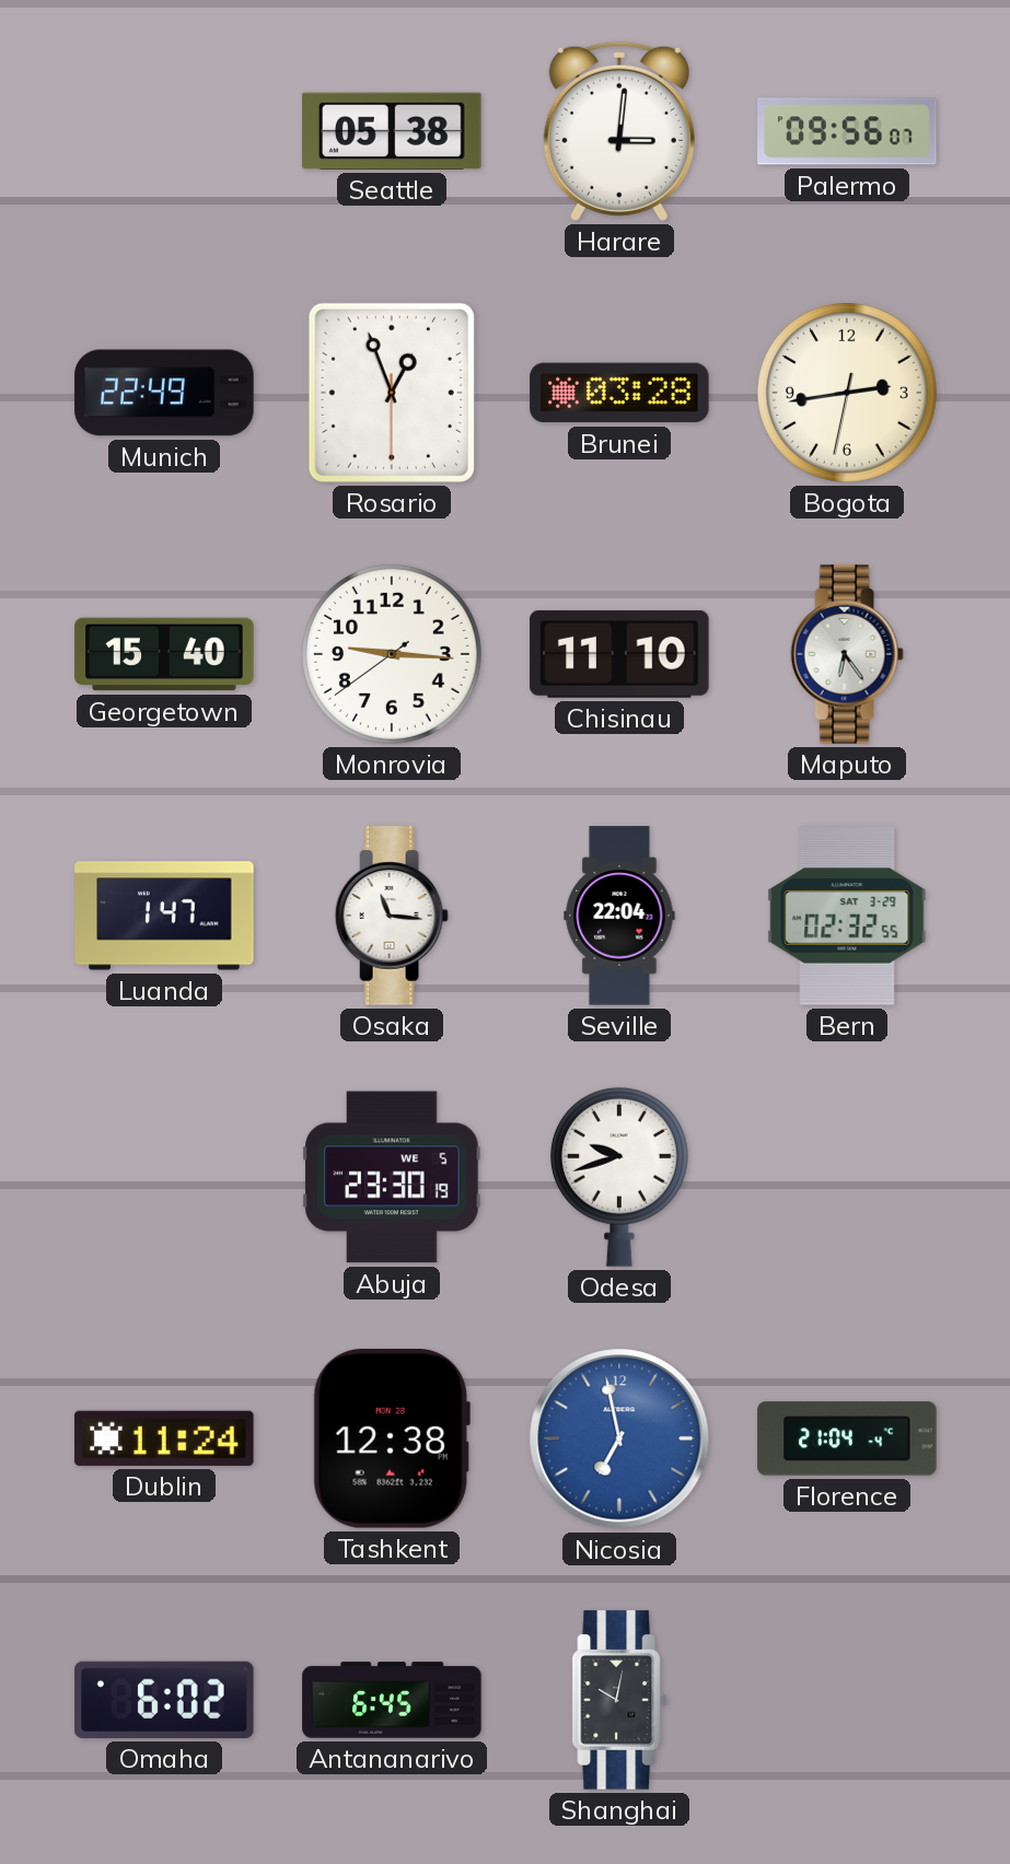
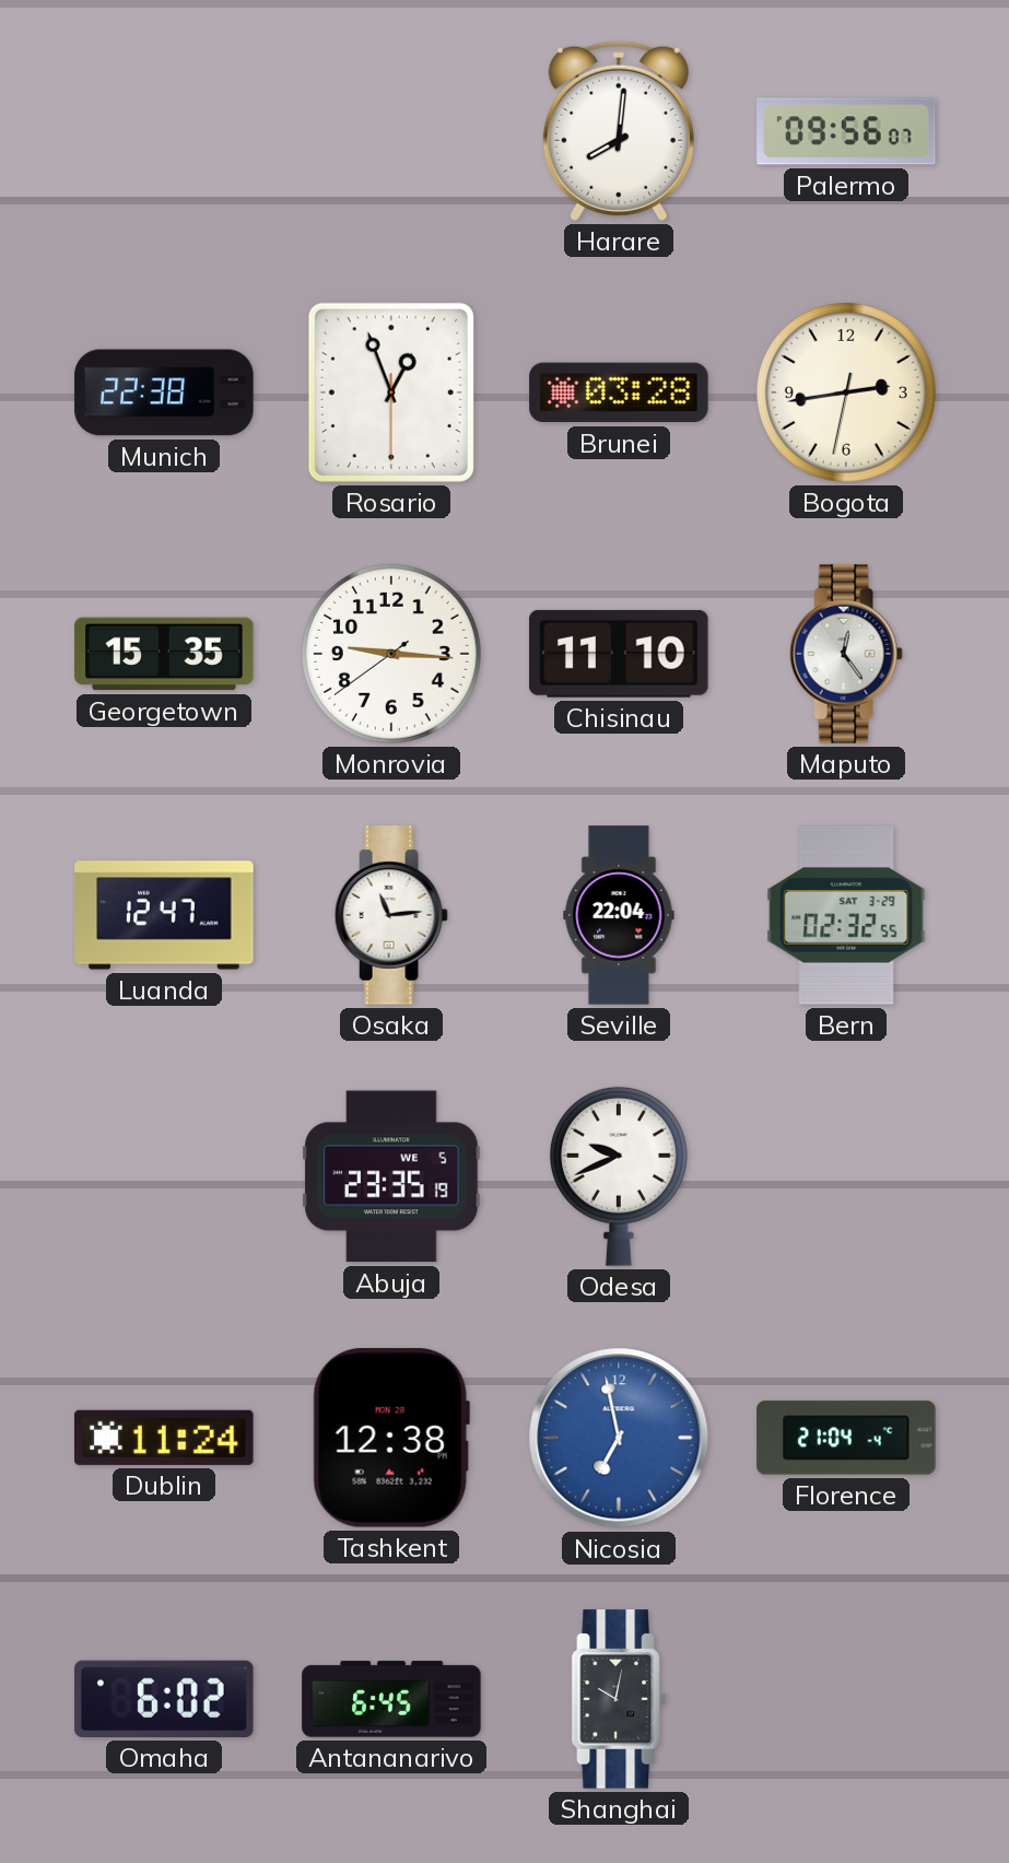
Seattle: 05:38 -> none (392, 131)
Harare: 3:01 -> 8:01 (619, 131)
Munich: 22:49 -> 22:38 (164, 392)
Georgetown: 15:40 -> 15:35 (164, 654)
Maputo: 6:24 -> 12:24 (846, 654)
Luanda: 1:47 -> 12:47 (164, 915)
Osaka: 11:16 -> 11:14 (391, 915)
Abuja: 23:30 -> 23:35 (391, 1176)
Odesa: 9:42 -> 9:41 (619, 1176)
